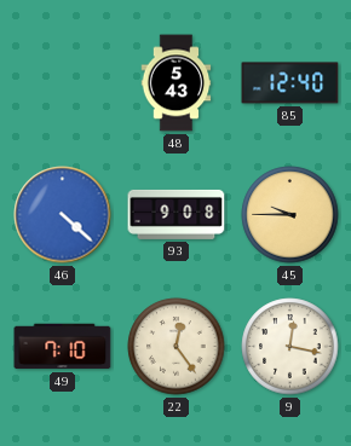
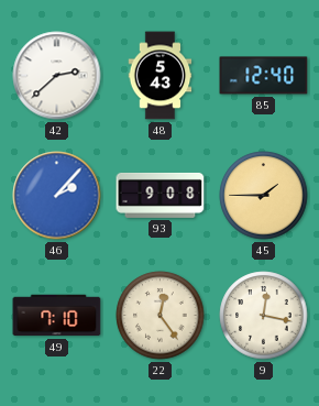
42: none -> 2:38 (57, 76)
46: 4:22 -> 2:07 (57, 196)
45: 9:45 -> 1:45 (264, 196)
